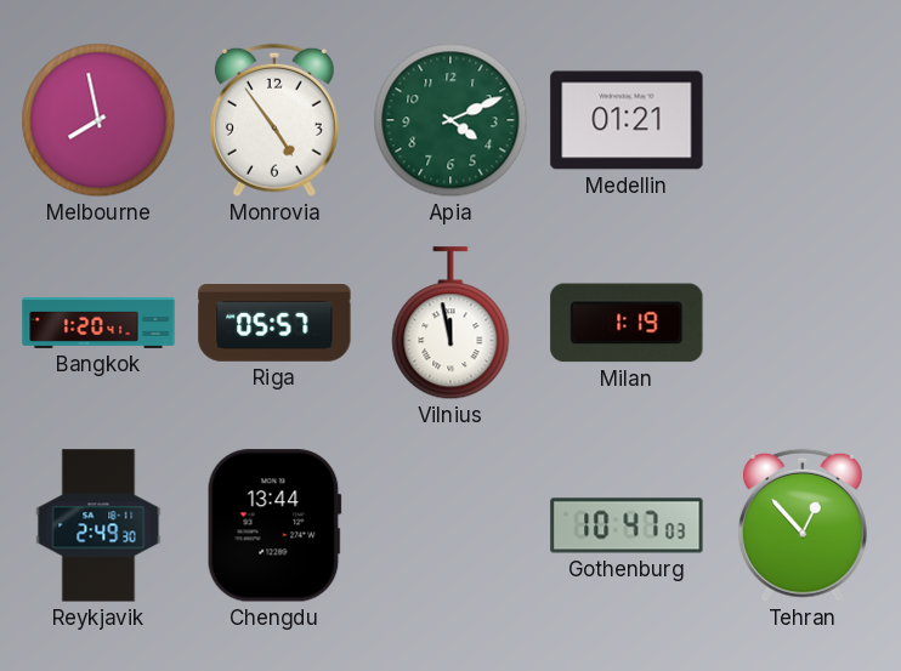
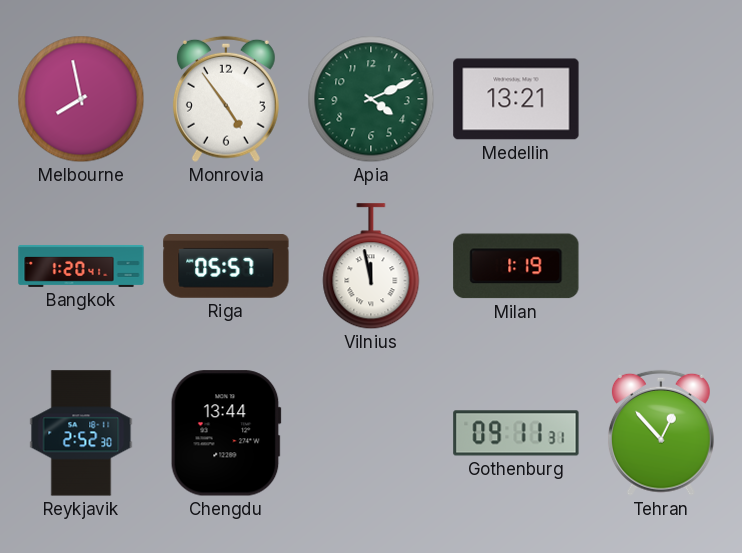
Medellin: 01:21 -> 13:21 (516, 99)
Reykjavik: 2:49 -> 2:52 (81, 433)
Gothenburg: 10:47 -> 09:11 (516, 433)
